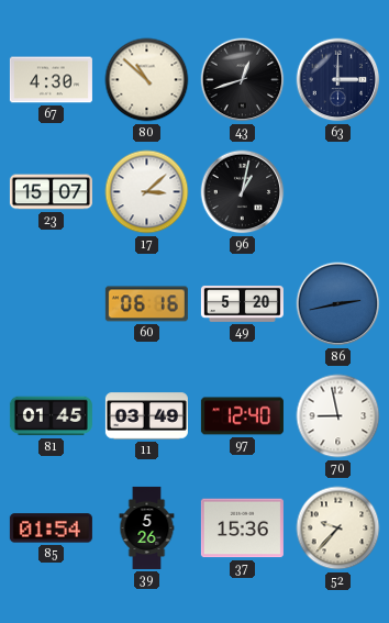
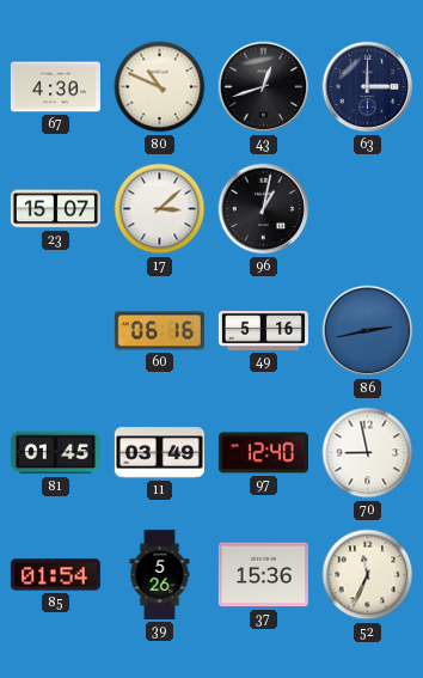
80: 10:52 -> 10:49 (160, 87)
49: 5:20 -> 5:16 (263, 330)
52: 9:37 -> 11:34 (368, 575)
